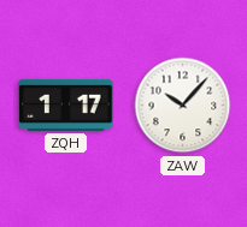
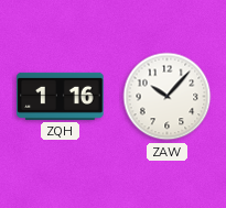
ZQH: 1:17 -> 1:16 (61, 96)
